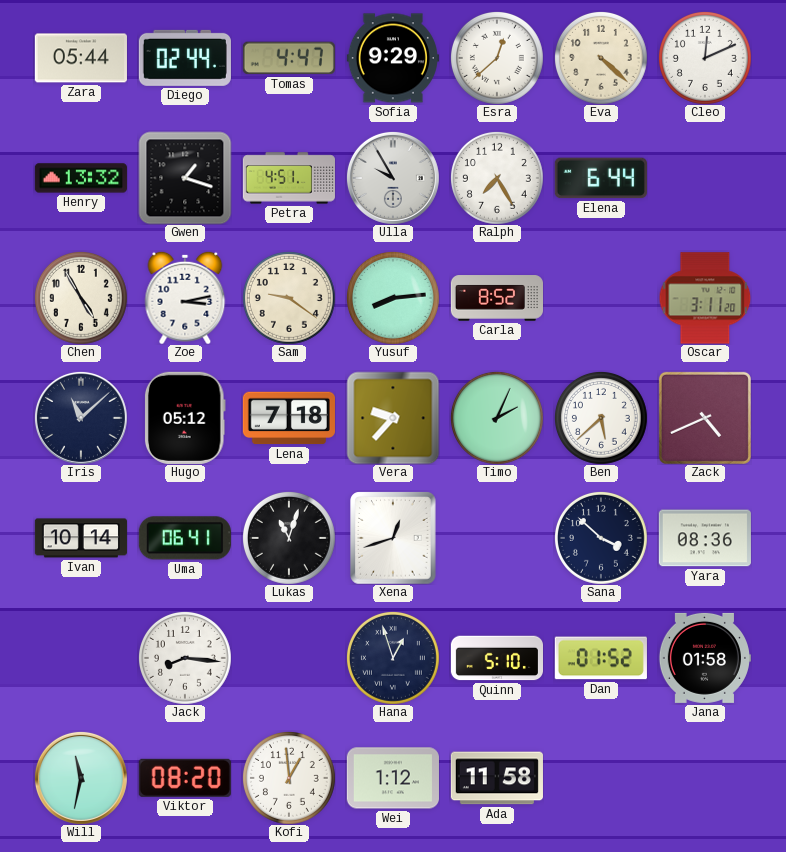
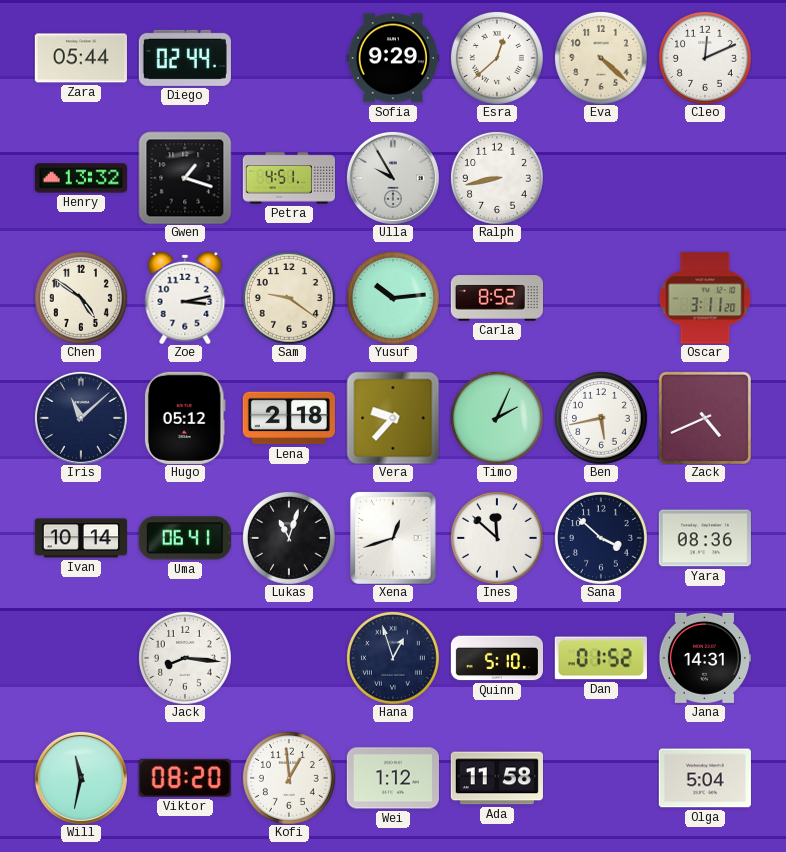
Tomas: 4:47 -> none (289, 58)
Ralph: 7:25 -> 8:43 (497, 178)
Elena: 6:44 -> none (601, 178)
Chen: 4:55 -> 4:51 (81, 298)
Yusuf: 8:14 -> 10:14 (393, 298)
Lena: 7:18 -> 2:18 (289, 418)
Ben: 5:38 -> 5:43 (601, 418)
Ines: none -> 11:52 (497, 538)
Jana: 01:58 -> 14:31 (705, 658)
Olga: none -> 5:04 (705, 778)
